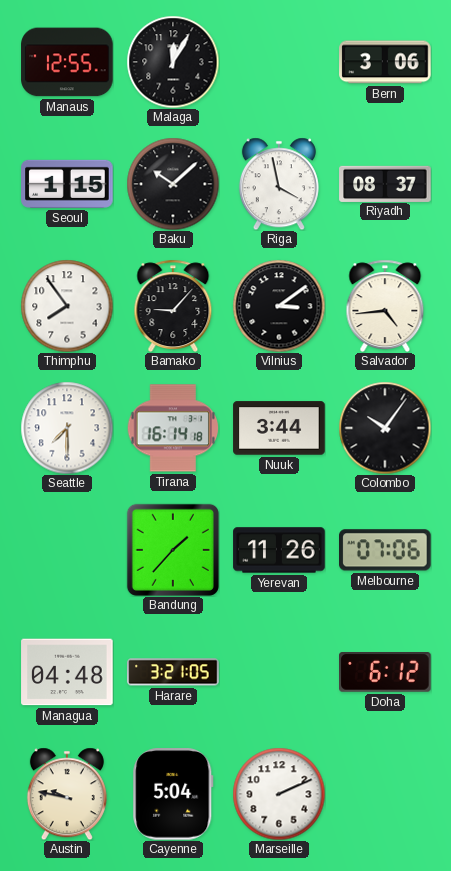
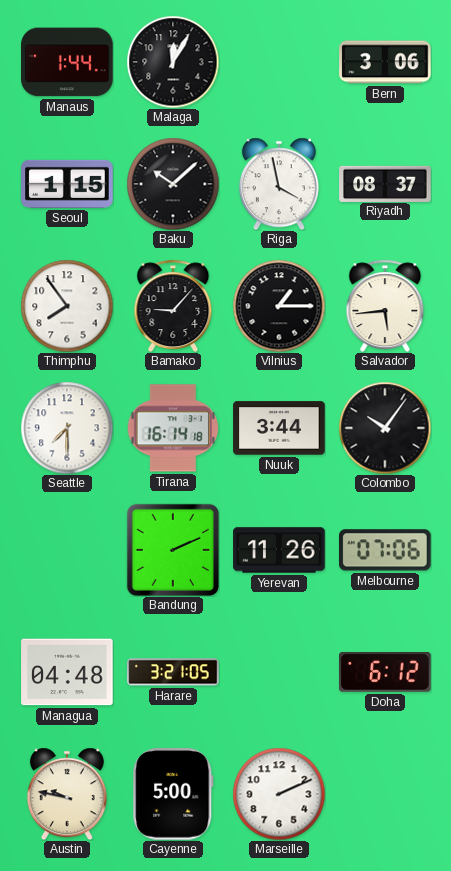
Manaus: 12:55 -> 1:44 (67, 62)
Vilnius: 3:09 -> 1:15 (279, 306)
Salvador: 4:44 -> 5:44 (385, 305)
Bandung: 1:37 -> 2:11 (173, 550)
Cayenne: 5:04 -> 5:00 (173, 794)
